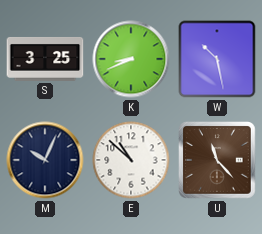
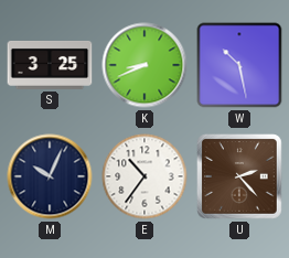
E: 10:52 -> 10:36 (144, 176)
U: 11:23 -> 2:23 (240, 178)
